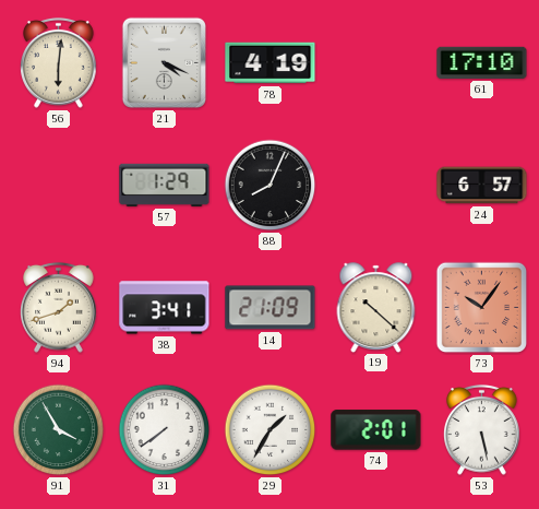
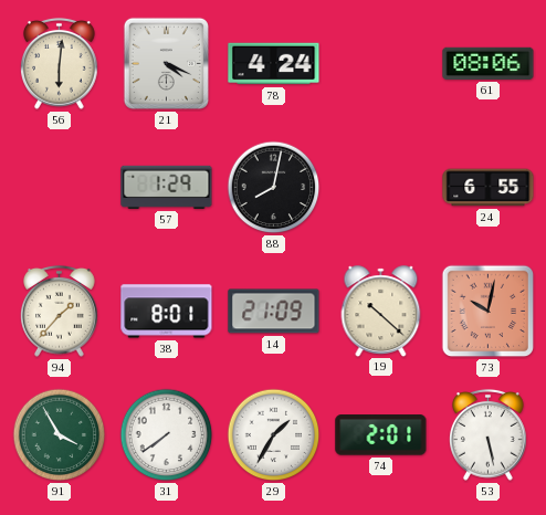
78: 4:19 -> 4:24 (274, 64)
61: 17:10 -> 08:06 (489, 63)
88: 8:04 -> 8:02 (274, 188)
24: 6:57 -> 6:55 (489, 188)
94: 1:42 -> 1:37 (60, 311)
38: 3:41 -> 8:01 (167, 312)
73: 10:06 -> 10:02 (489, 312)
